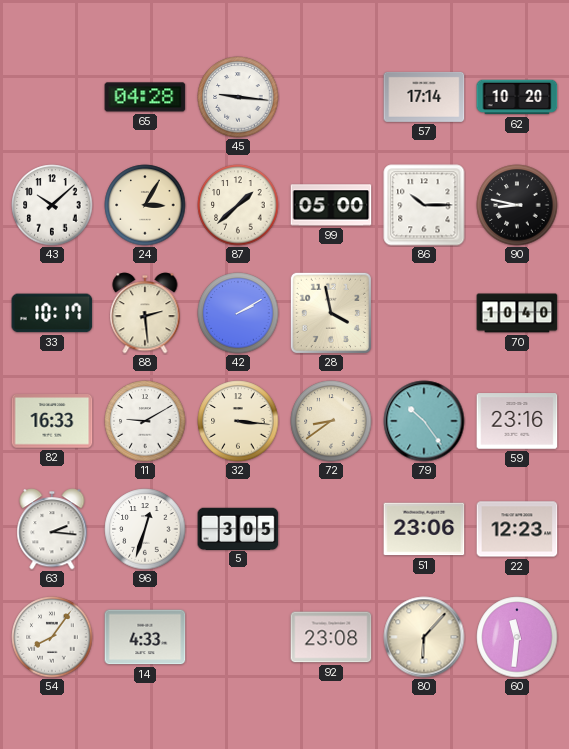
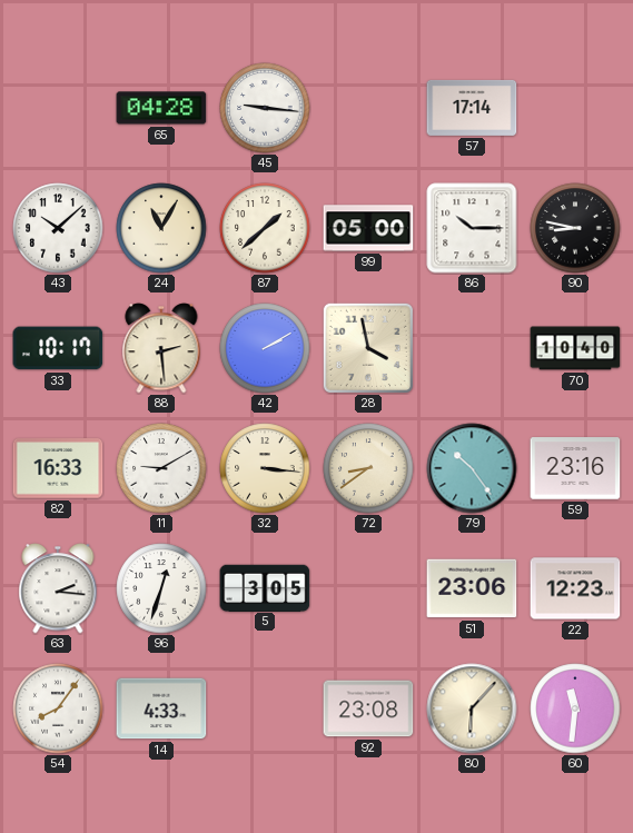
62: 10:20 -> none (517, 97)
24: 3:05 -> 11:05 (161, 228)
